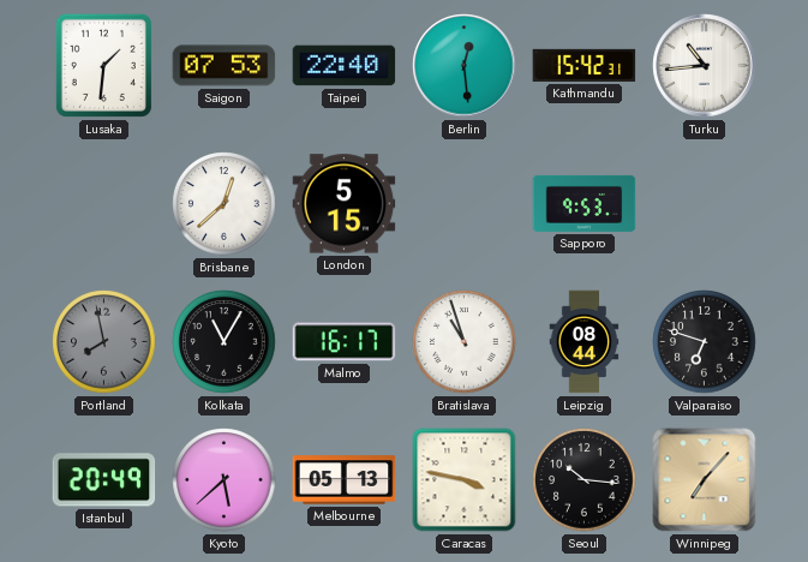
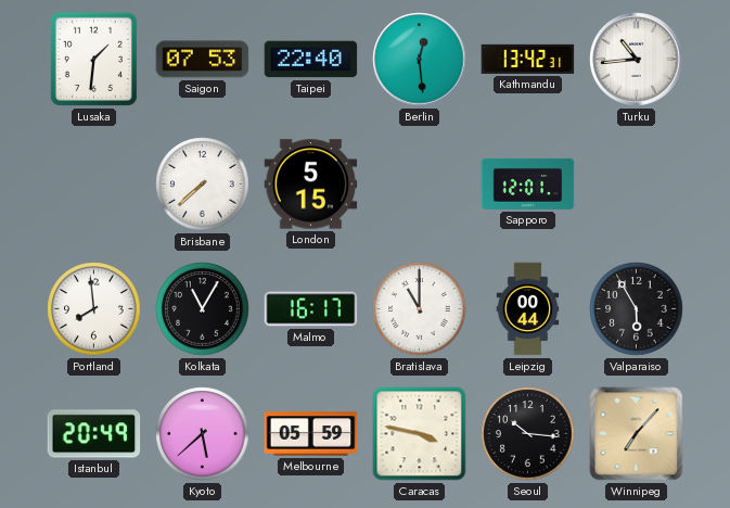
Kathmandu: 15:42 -> 13:42 (528, 59)
Brisbane: 12:38 -> 7:38 (203, 185)
Sapporo: 9:53 -> 12:01 (528, 183)
Portland: 7:58 -> 7:59 (94, 309)
Portland dial: grey -> white (94, 309)
Bratislava: 10:57 -> 11:00 (420, 309)
Leipzig: 08:44 -> 00:44 (528, 309)
Valparaiso: 6:48 -> 5:55 (637, 309)
Melbourne: 05:13 -> 05:59 (311, 434)
